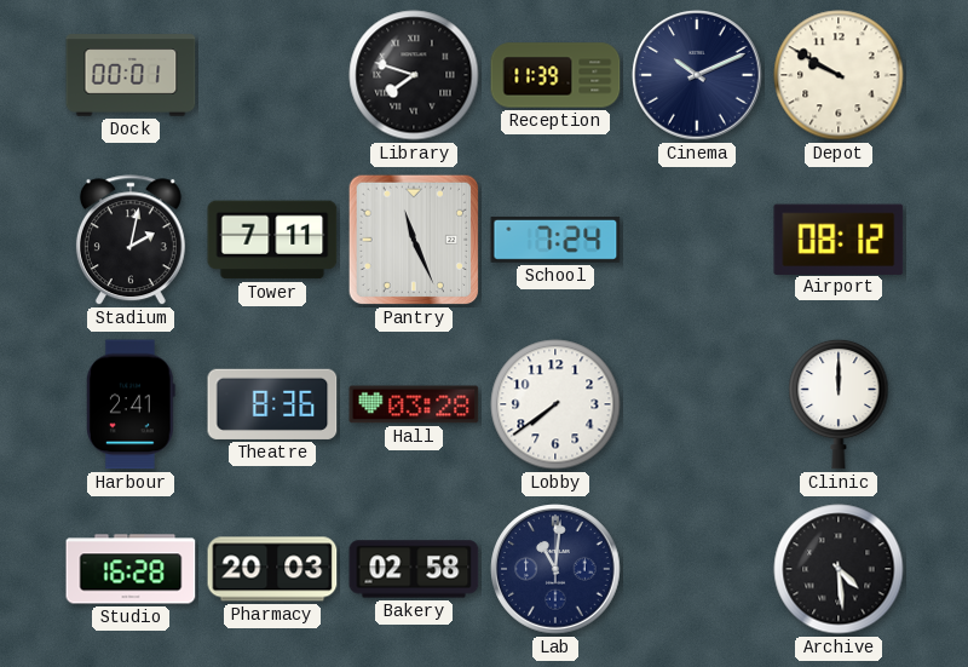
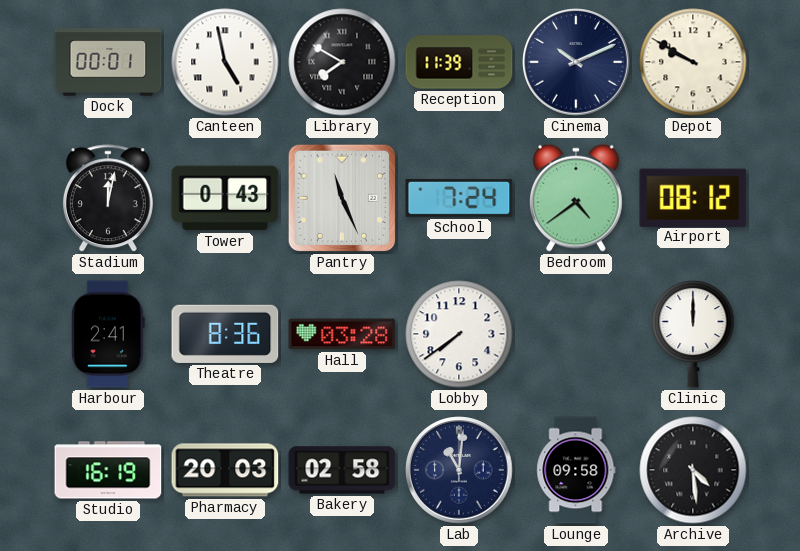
Canteen: none -> 4:58 (225, 62)
Library: 7:48 -> 7:50 (342, 62)
Stadium: 2:02 -> 12:02 (108, 199)
Tower: 7:11 -> 0:43 (225, 198)
Bedroom: none -> 4:39 (576, 198)
Studio: 16:28 -> 16:19 (108, 470)
Lounge: none -> 09:58 (576, 470)
